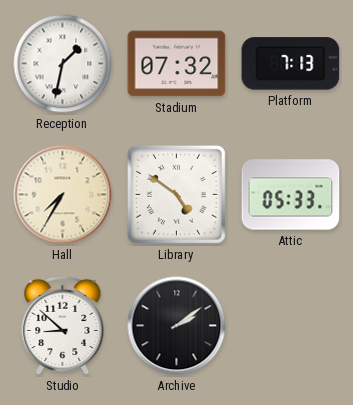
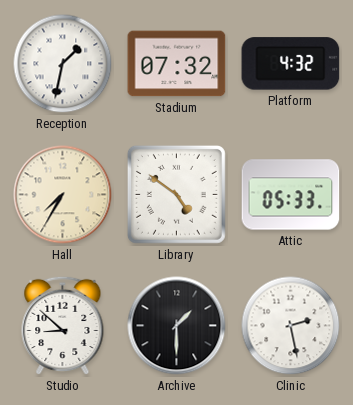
Platform: 7:13 -> 4:32 (291, 64)
Archive: 2:09 -> 1:30 (177, 326)
Clinic: none -> 2:28 (291, 326)
